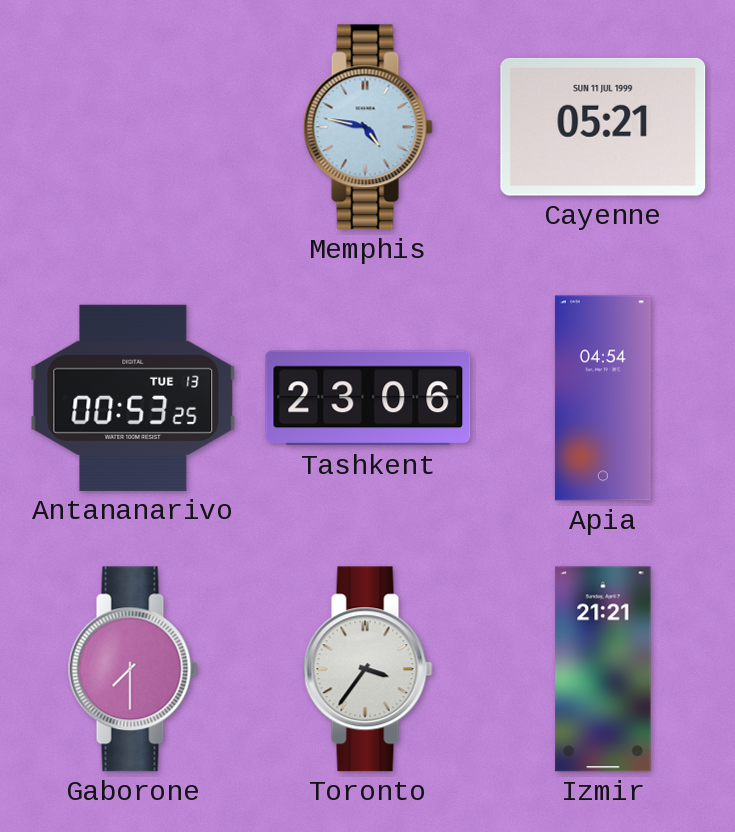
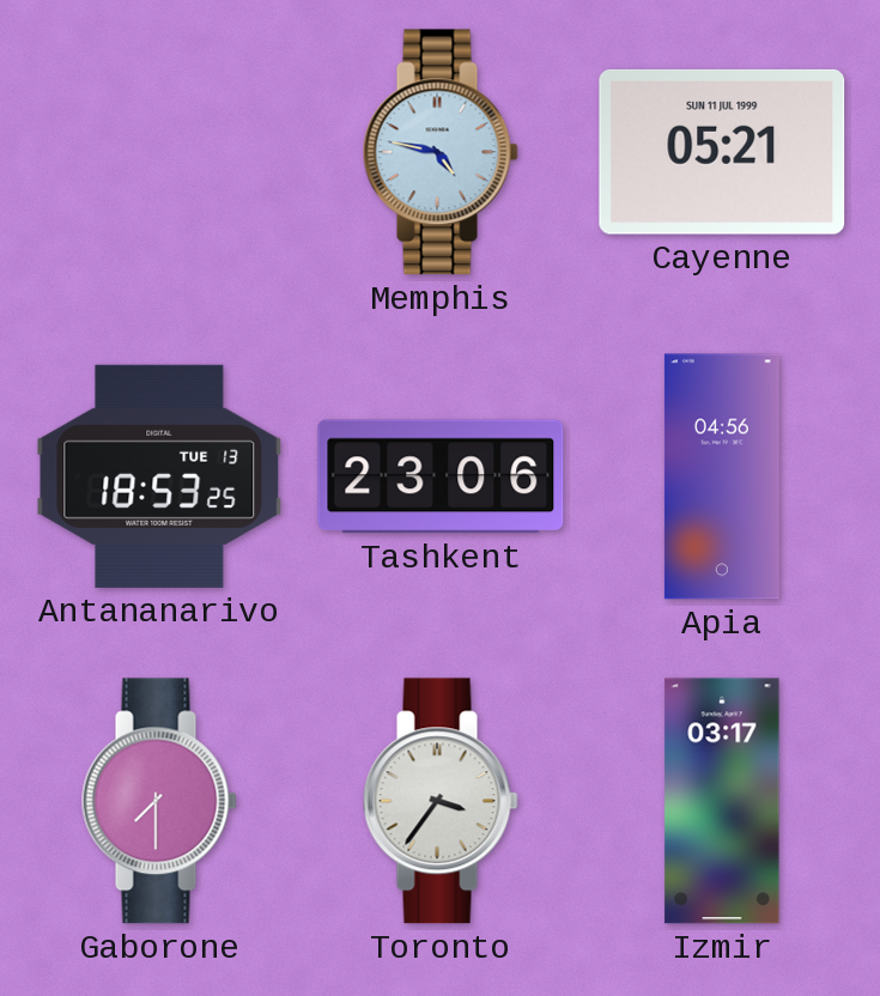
Antananarivo: 00:53 -> 18:53 (159, 476)
Apia: 04:54 -> 04:56 (722, 476)
Izmir: 21:21 -> 03:17 (722, 801)
